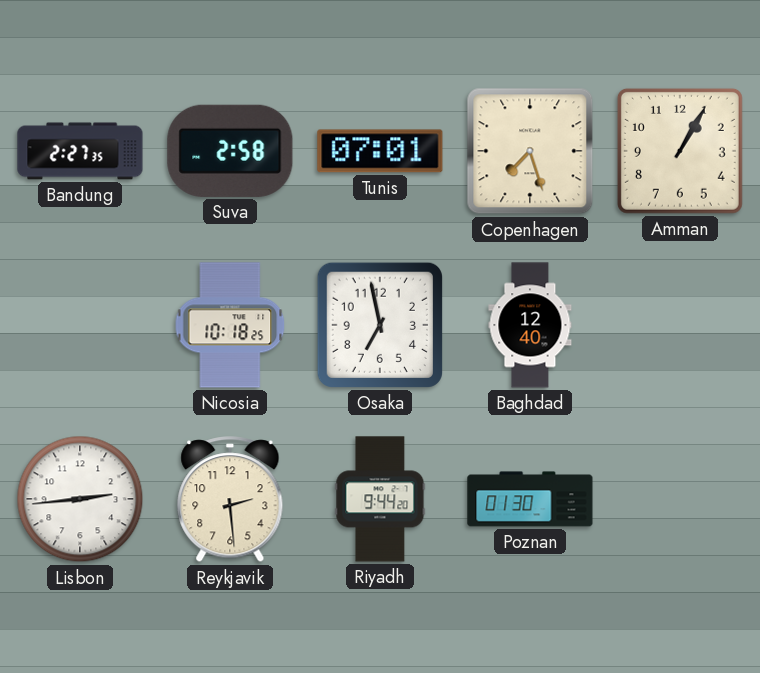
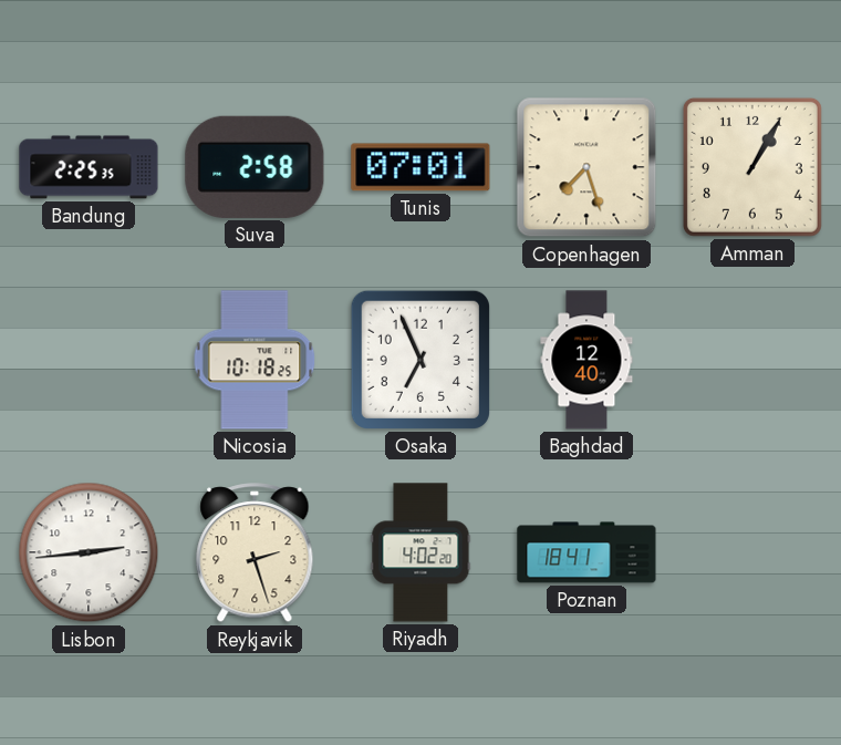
Bandung: 2:27 -> 2:25 (89, 167)
Osaka: 6:58 -> 6:56 (420, 360)
Reykjavik: 2:29 -> 2:27 (255, 553)
Riyadh: 9:44 -> 4:02 (420, 552)
Poznan: 01:30 -> 18:41 (586, 552)
